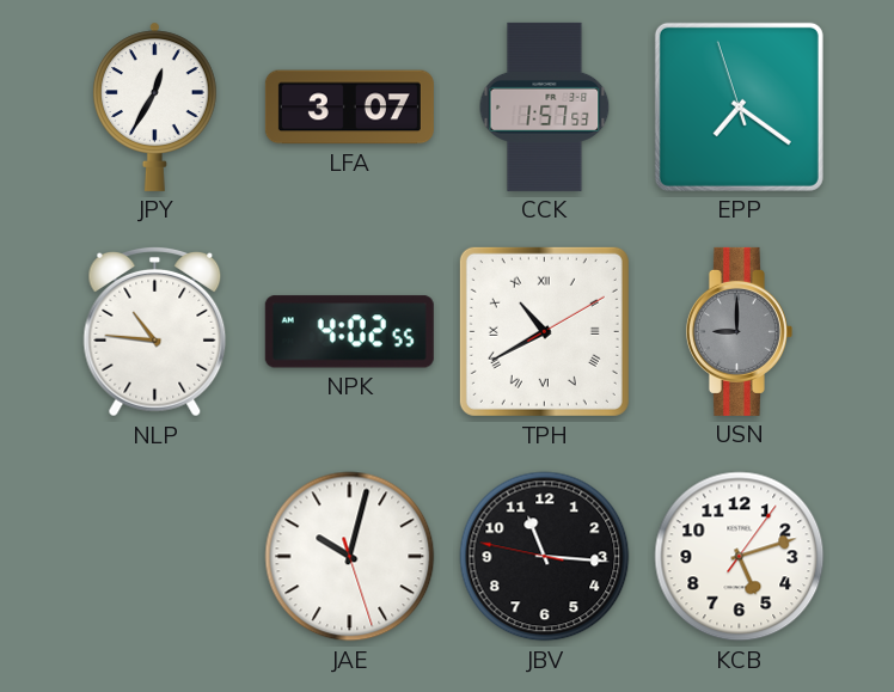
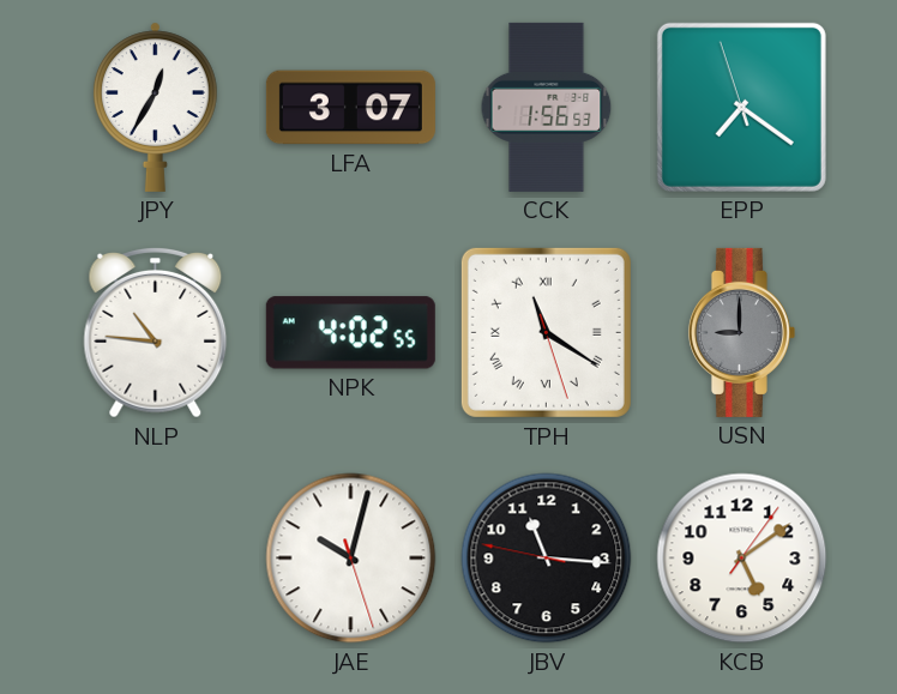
CCK: 1:57 -> 1:56 (547, 107)
TPH: 10:40 -> 11:20 (546, 332)
KCB: 5:12 -> 5:09 (742, 559)
